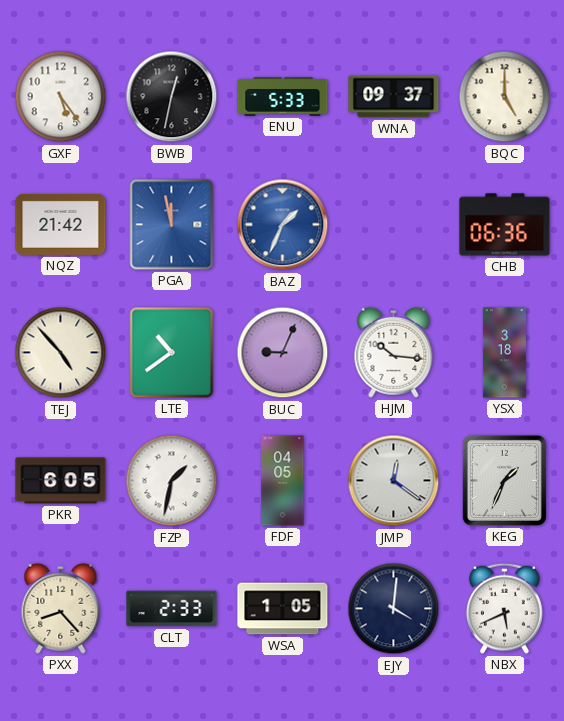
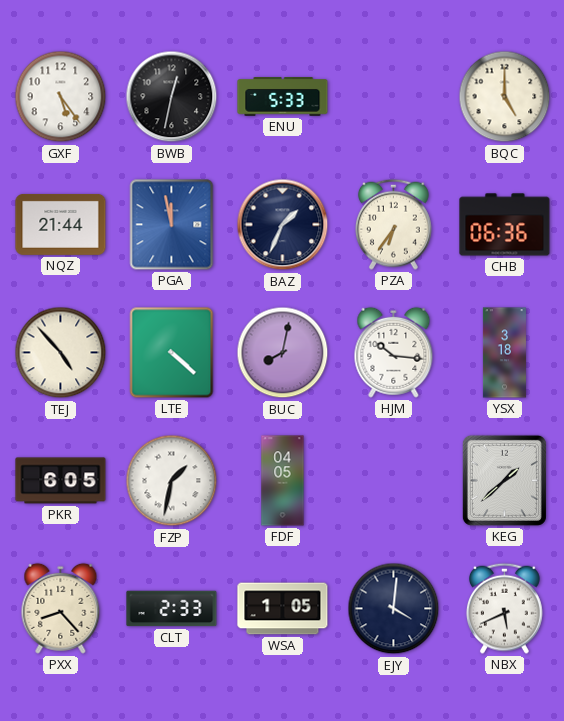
WNA: 09:37 -> none (394, 97)
NQZ: 21:42 -> 21:44 (61, 224)
BAZ dial: blue -> navy (283, 225)
PZA: none -> 6:36 (394, 224)
LTE: 10:39 -> 4:22 (172, 353)
BUC: 9:04 -> 8:02 (283, 353)
JMP: 12:21 -> none (394, 481)
KEG: 1:34 -> 1:38 (504, 480)
